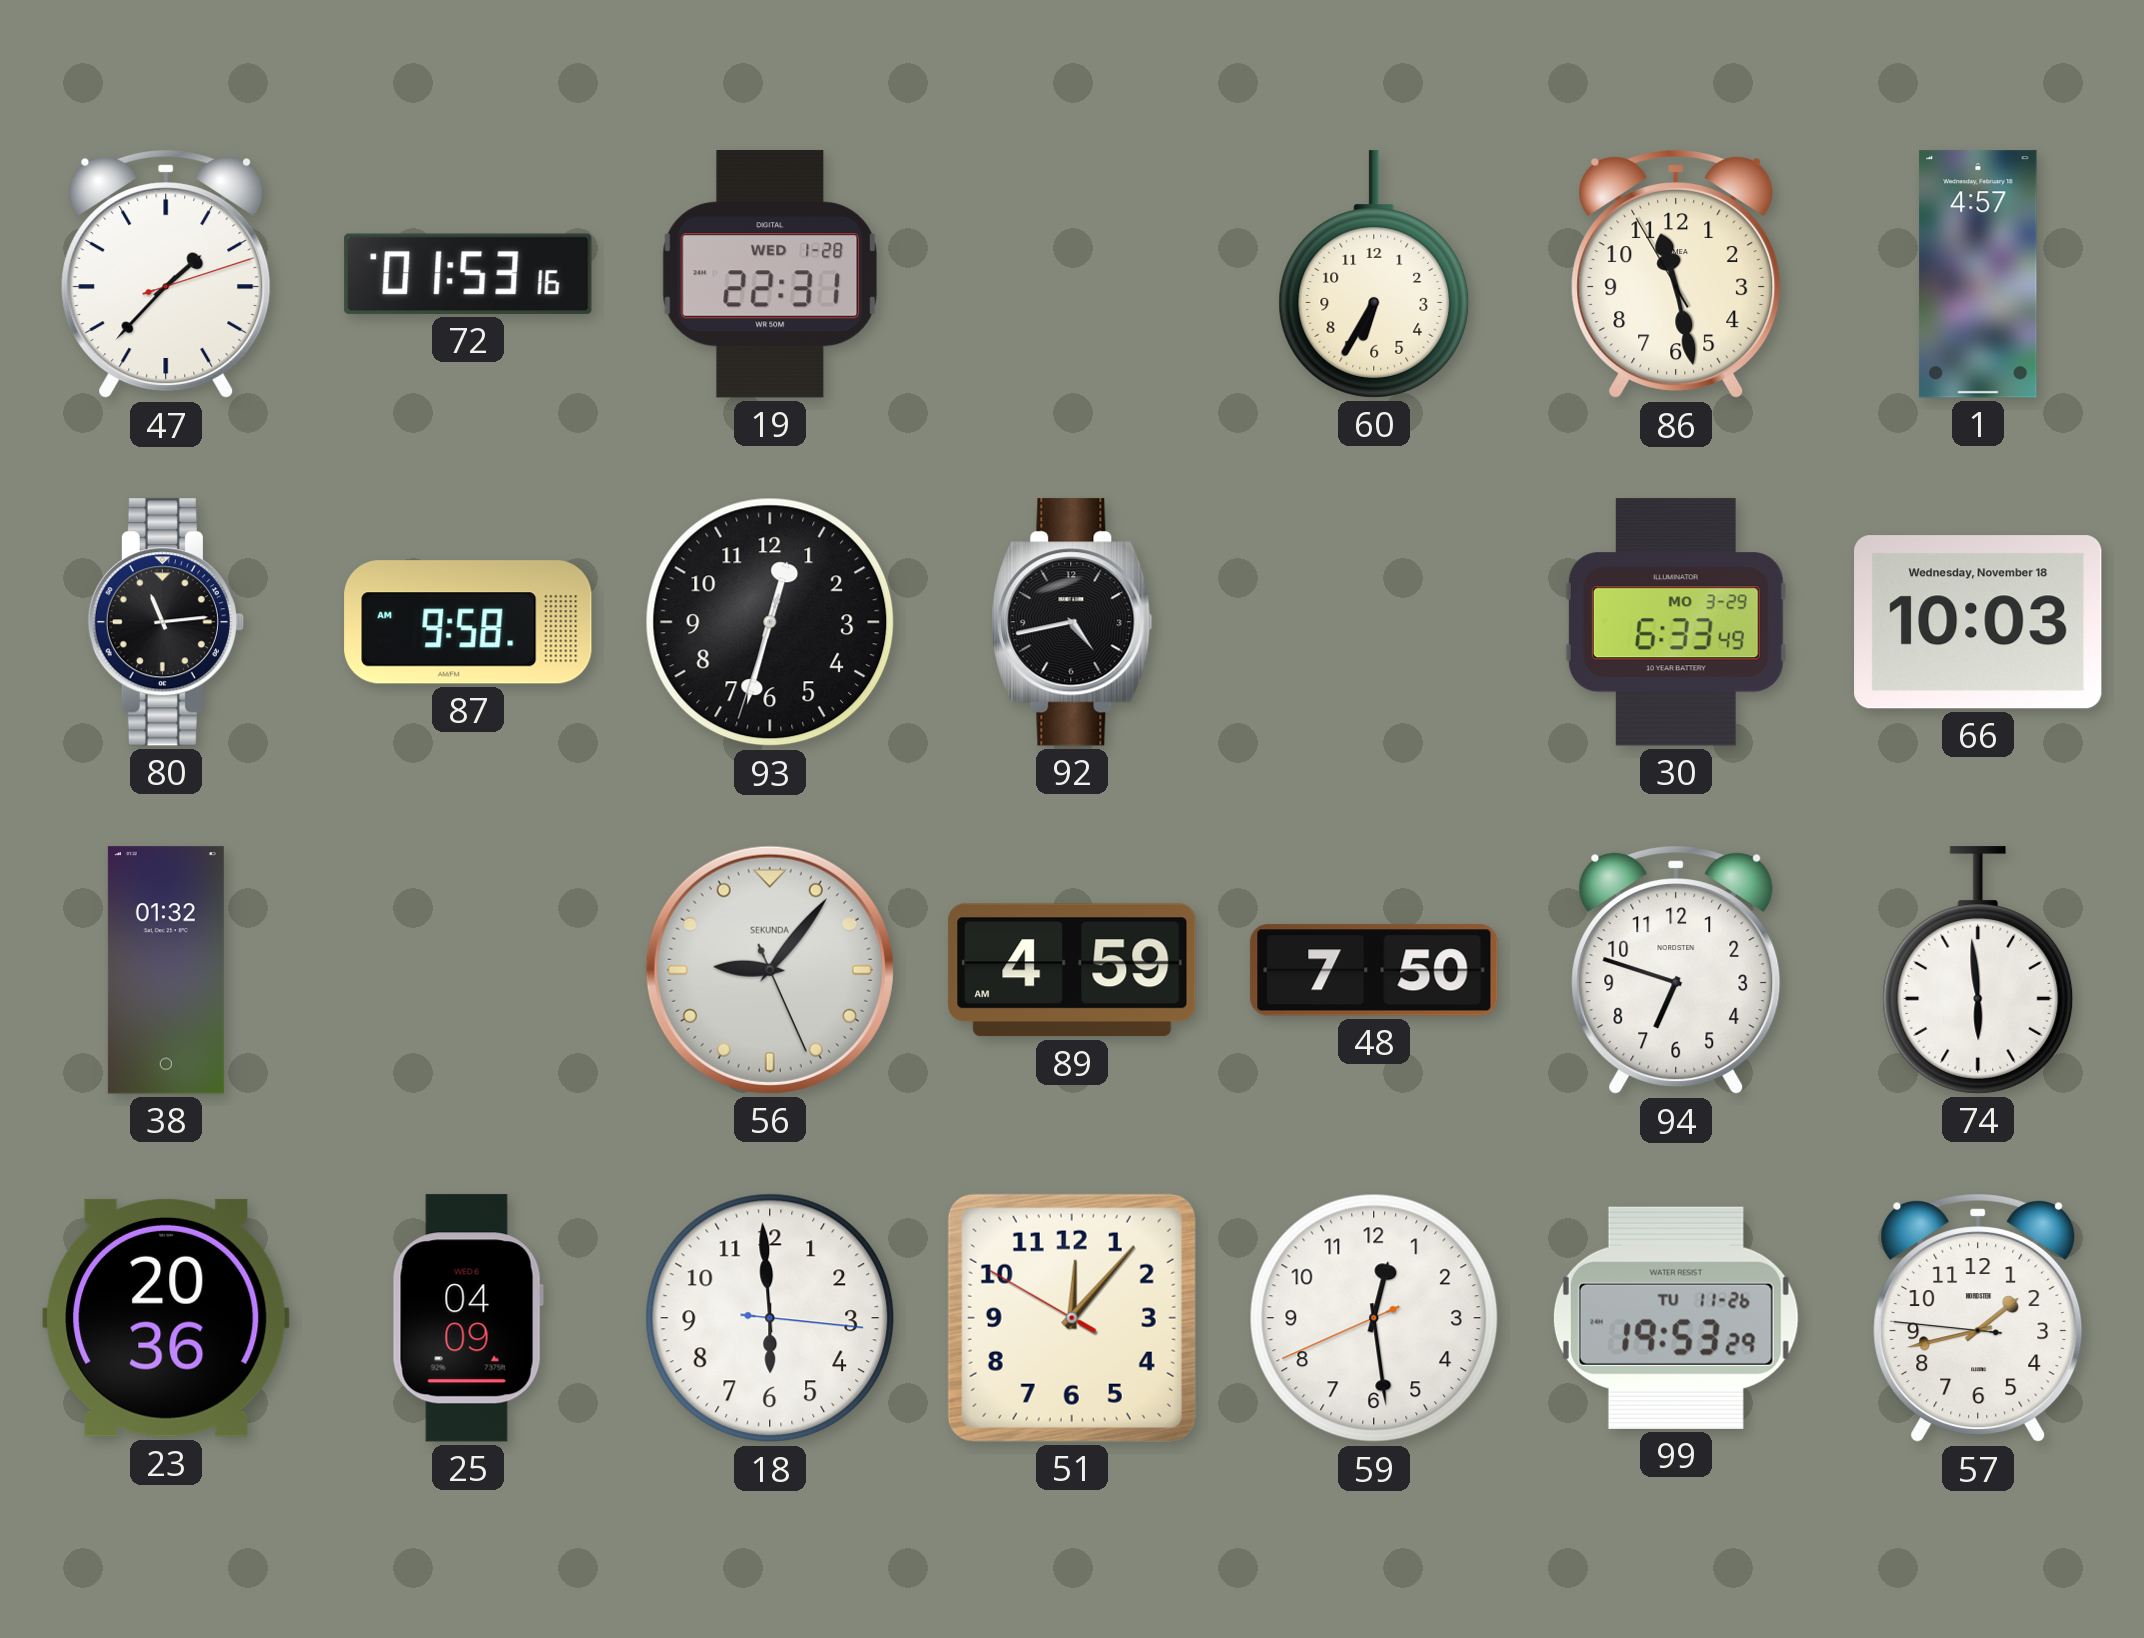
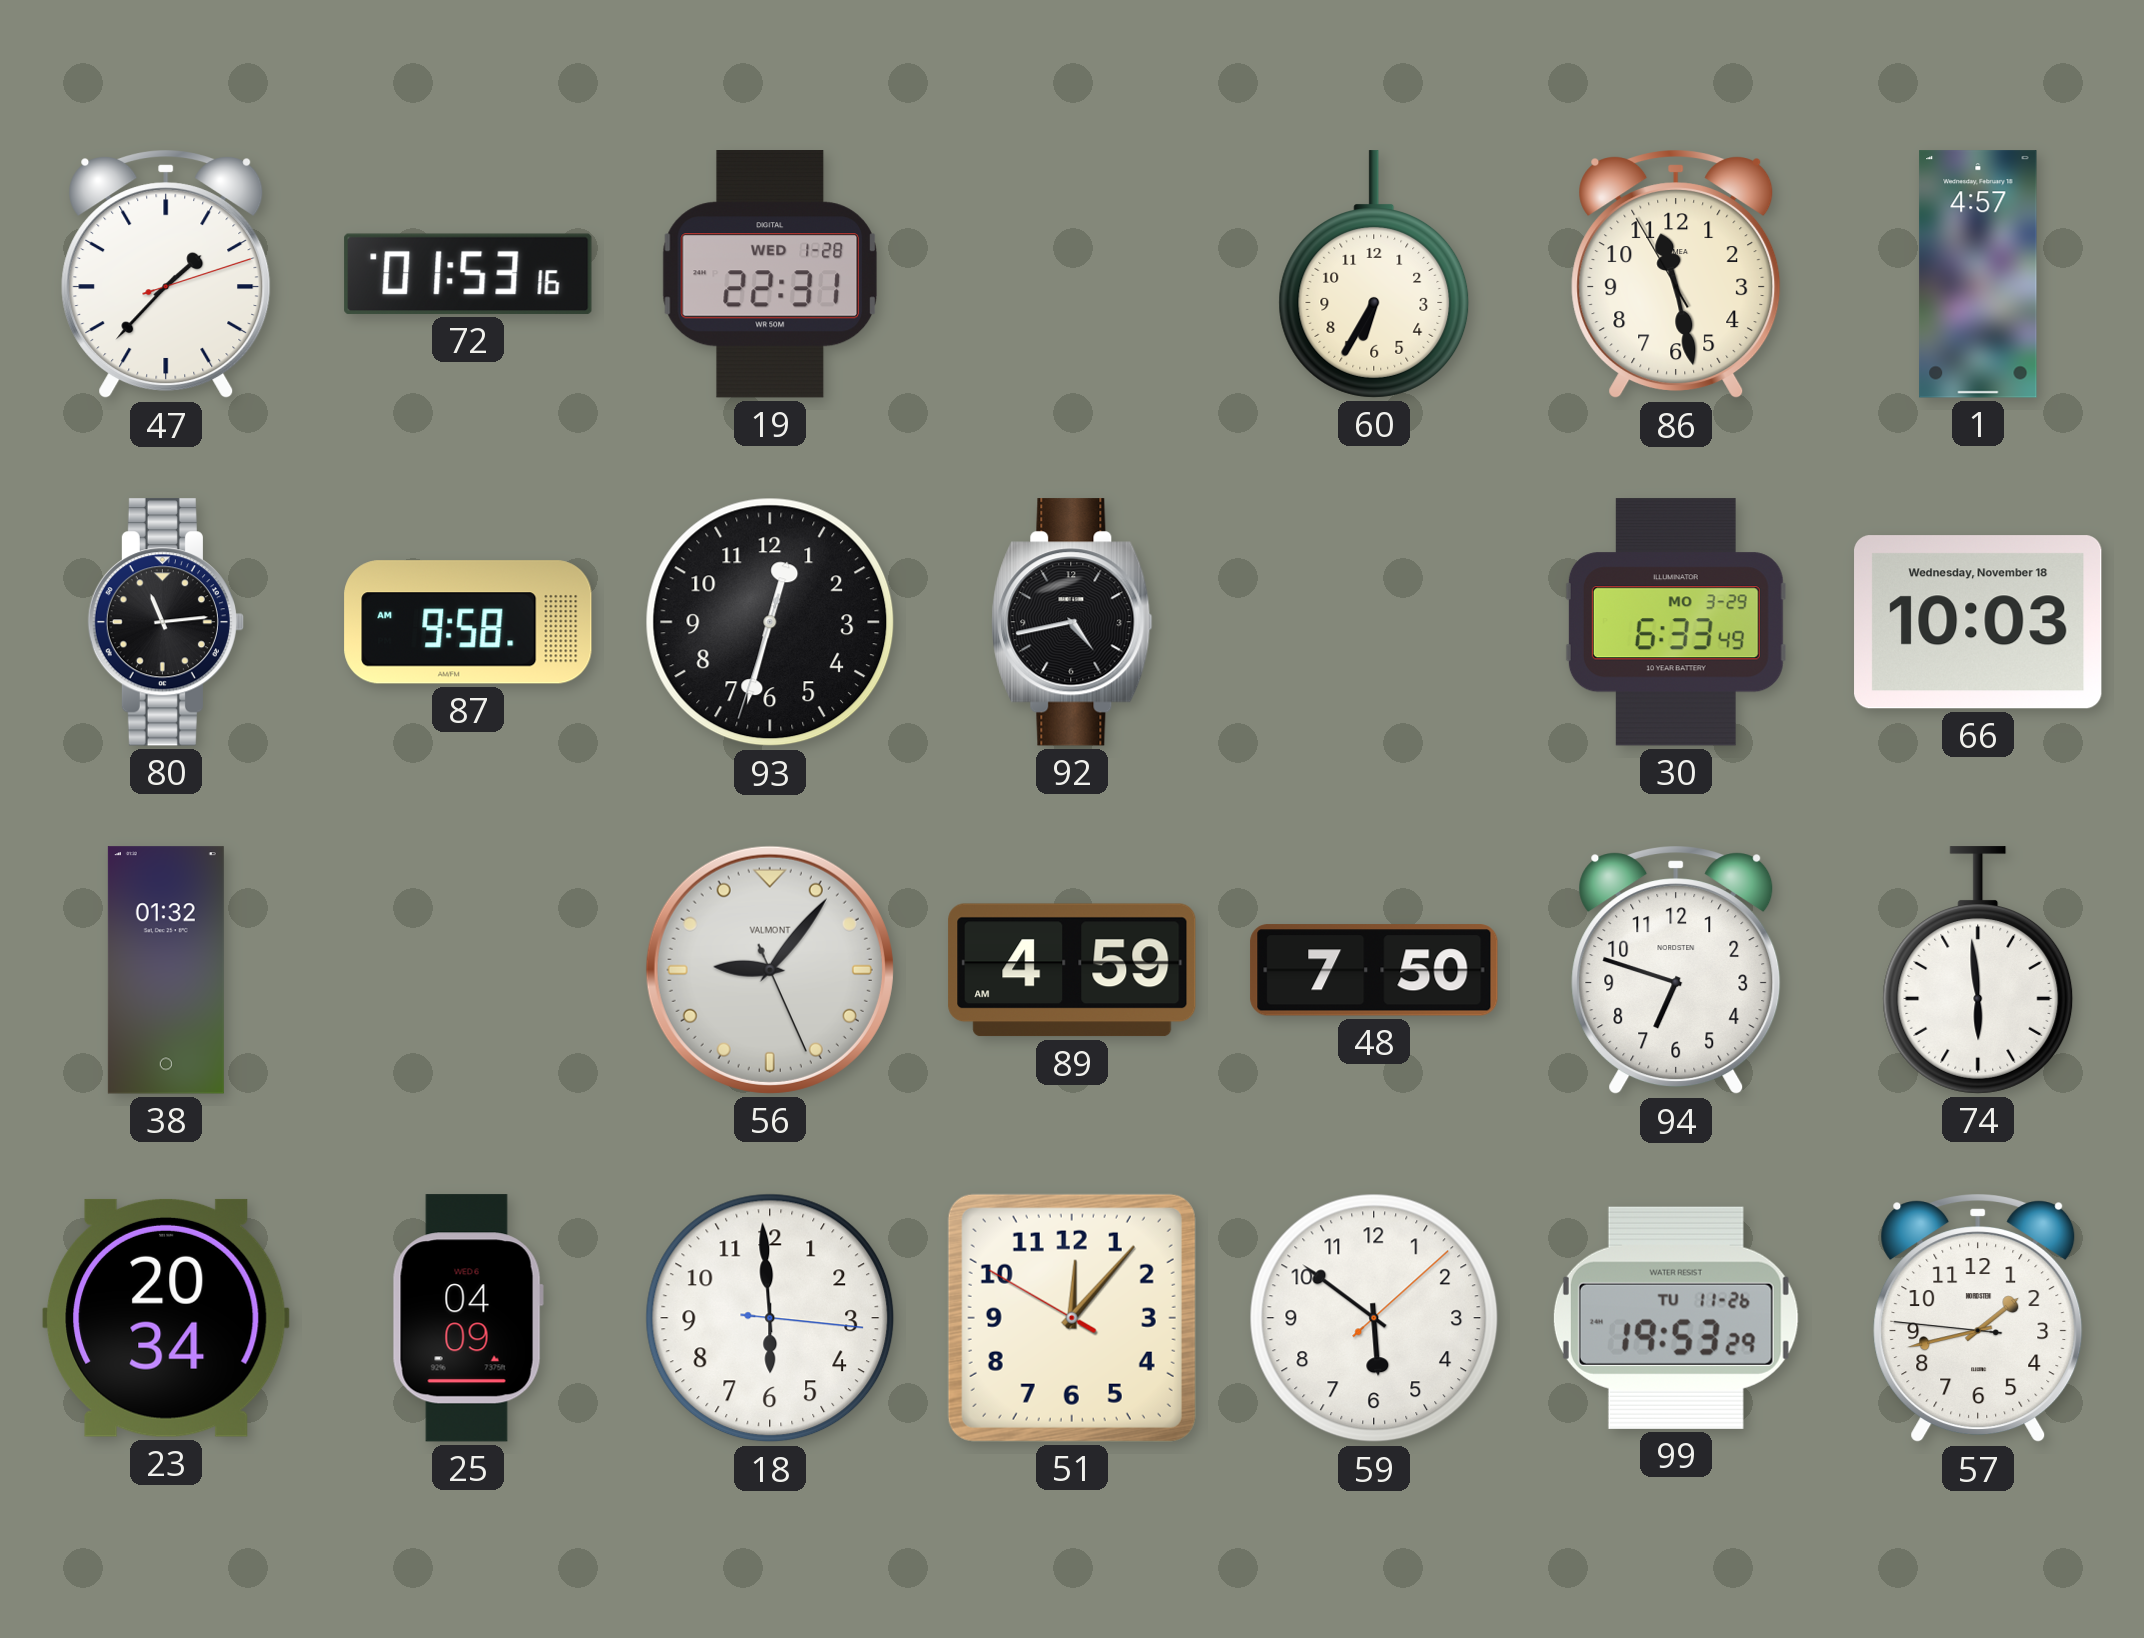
56 brand: SEKUNDA -> VALMONT (770, 970)
23: 20:36 -> 20:34 (166, 1318)
59: 12:28 -> 5:51 (1374, 1318)
